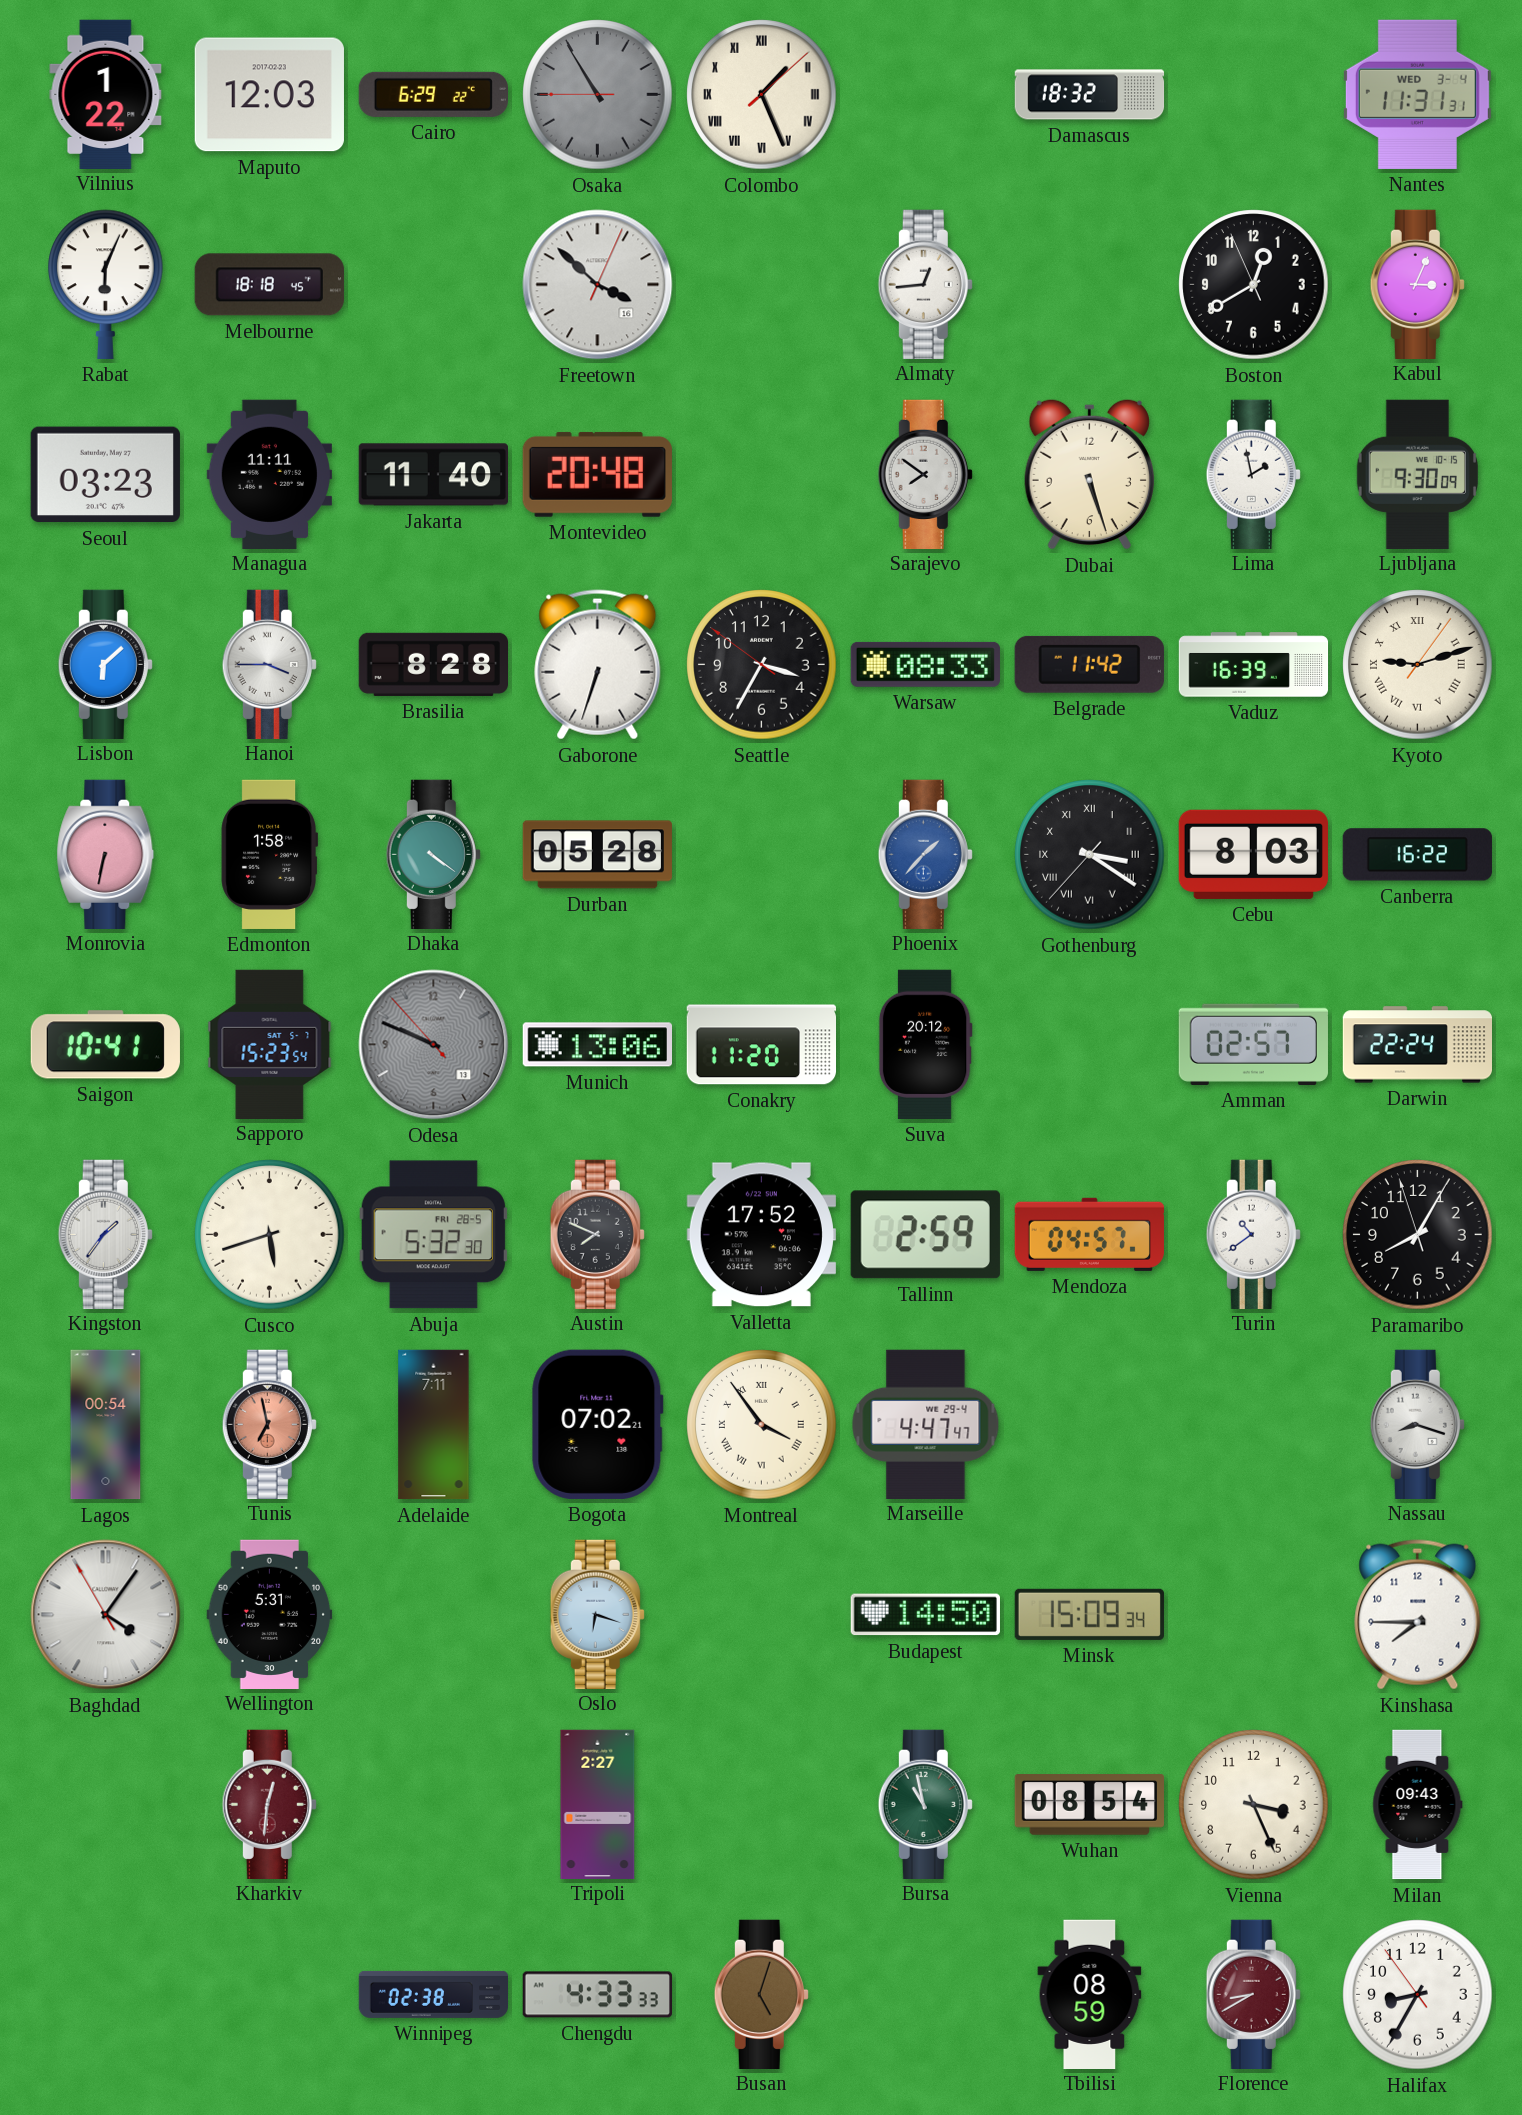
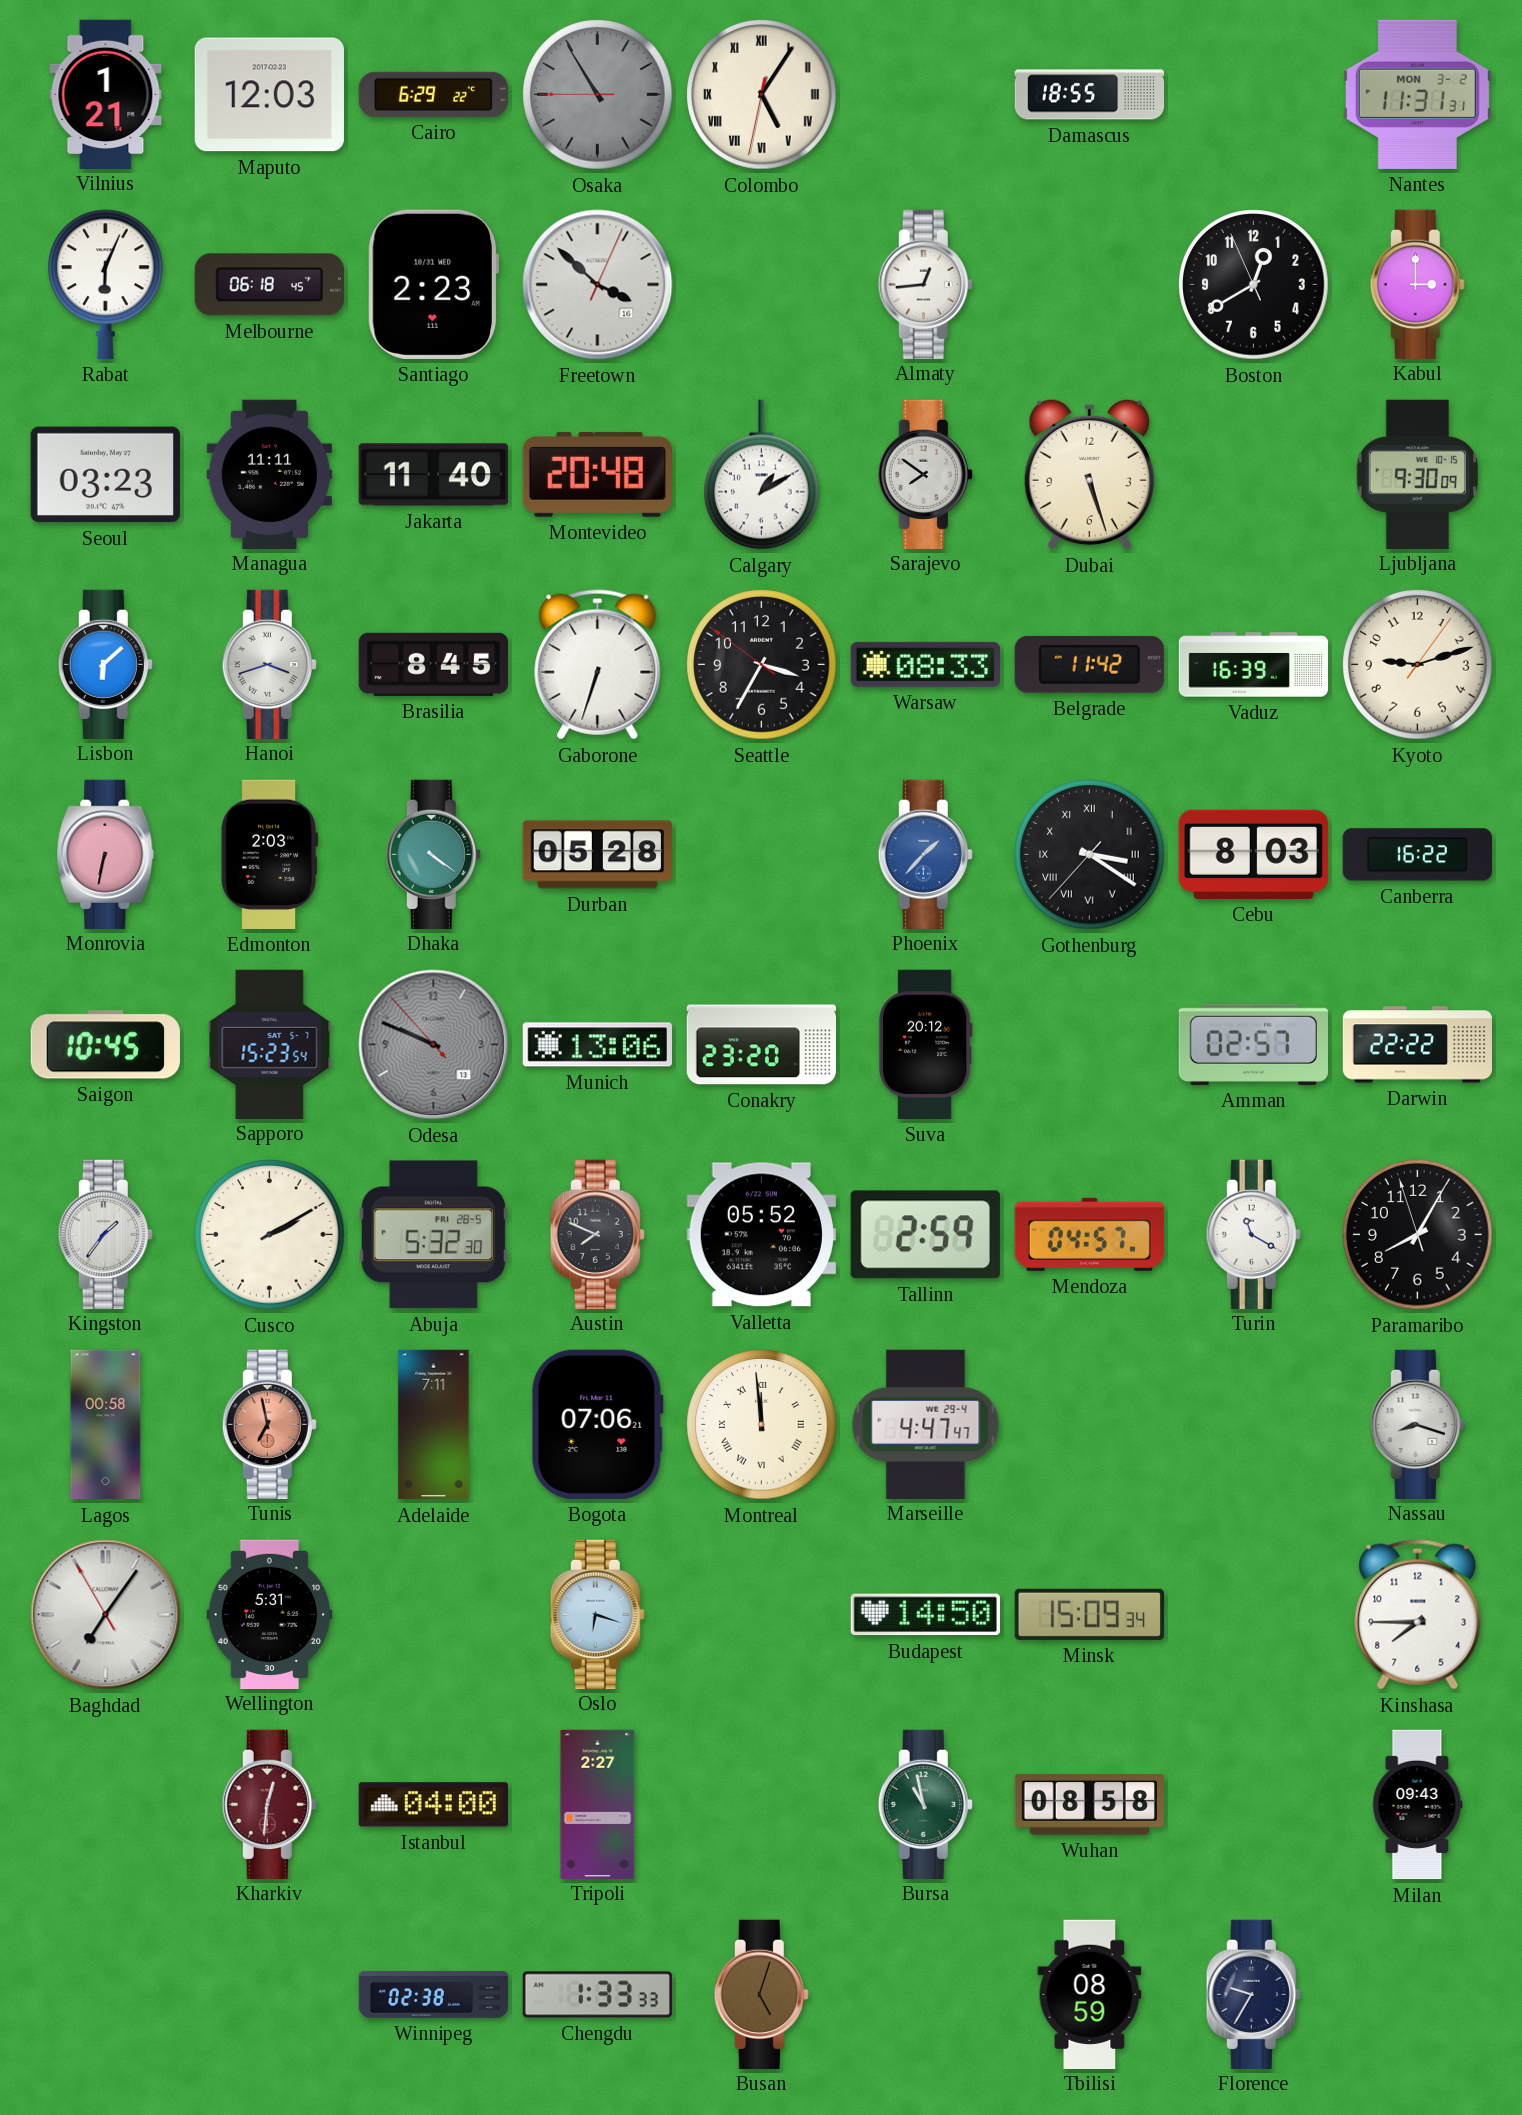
Vilnius: 1:22 -> 1:21 (106, 94)
Colombo: 1:26 -> 5:05 (762, 95)
Damascus: 18:32 -> 18:55 (1090, 95)
Nantes date: WED 3-4 -> MON 3-2 (1417, 94)
Melbourne: 18:18 -> 06:18 (269, 285)
Santiago: none -> 2:23 (433, 284)
Kabul: 3:04 -> 3:00 (1417, 284)
Calgary: none -> 1:10 (762, 475)
Lima: 1:58 -> none (1253, 474)
Hanoi: 3:45 -> 3:42 (269, 664)
Brasilia: 8:28 -> 8:45 (433, 664)
Kyoto numerals: Roman -> Arabic (1418, 665)
Edmonton: 1:58 -> 2:03 (269, 854)
Saigon: 10:41 -> 10:45 (105, 1045)
Conakry: 11:20 -> 23:20 (761, 1045)
Darwin: 22:24 -> 22:22 (1417, 1045)
Cusco: 5:42 -> 2:10 (270, 1235)
Valletta: 17:52 -> 05:52 (761, 1235)
Turin: 10:39 -> 11:20 (1253, 1234)
Lagos: 00:54 -> 00:58 (106, 1425)
Bogota: 07:02 -> 07:06 (598, 1424)
Montreal: 3:54 -> 11:59 (762, 1425)
Baghdad: 4:05 -> 7:05 (106, 1615)
Istanbul: none -> 04:00 (433, 1805)
Wuhan: 08:54 -> 08:58 (1089, 1805)
Vienna: 3:26 -> none (1254, 1805)
Chengdu: 4:33 -> 1:33 (597, 1995)
Florence: 8:40 -> 9:35 (1253, 1994)
Florence dial: burgundy -> navy (1253, 1994)
Halifax: 8:34 -> none (1418, 1995)
